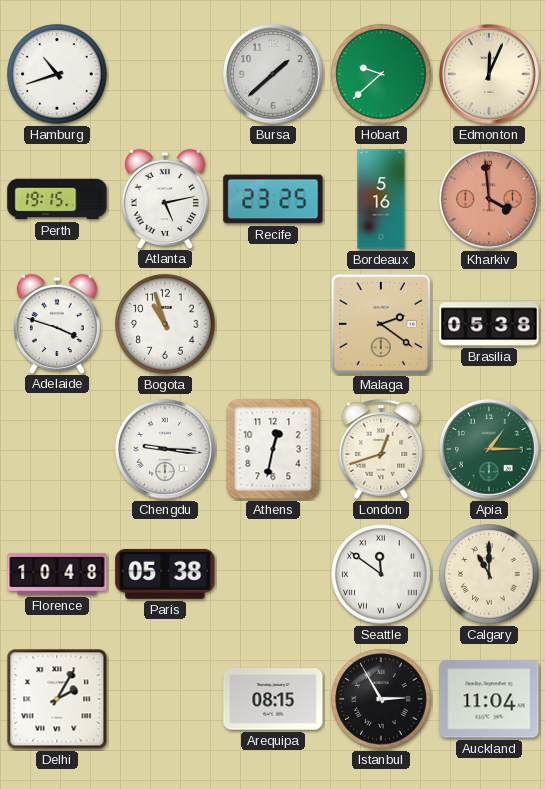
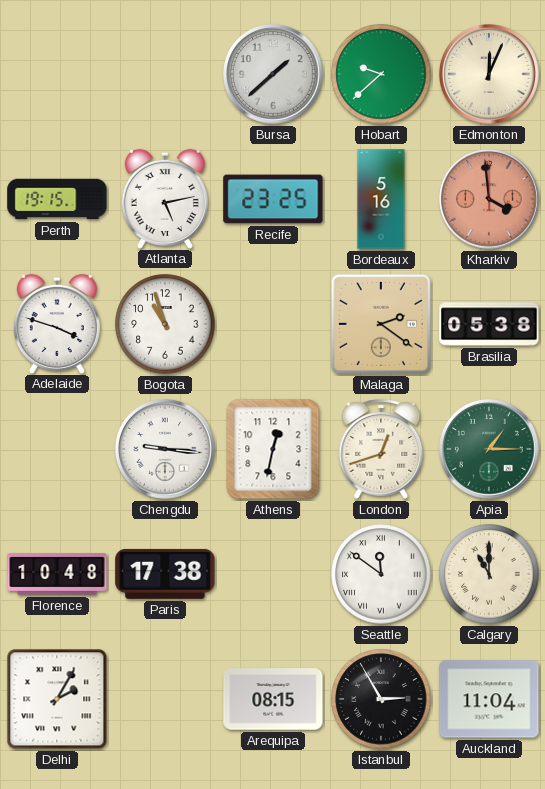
Hamburg: 10:42 -> none (57, 74)
Paris: 05:38 -> 17:38 (165, 574)
